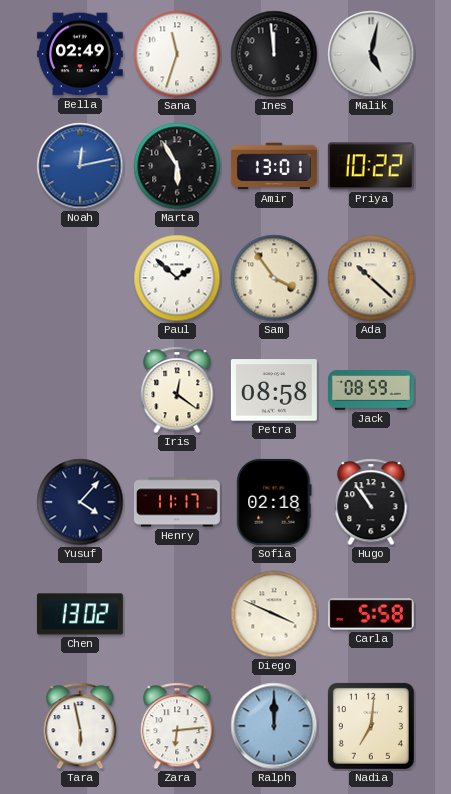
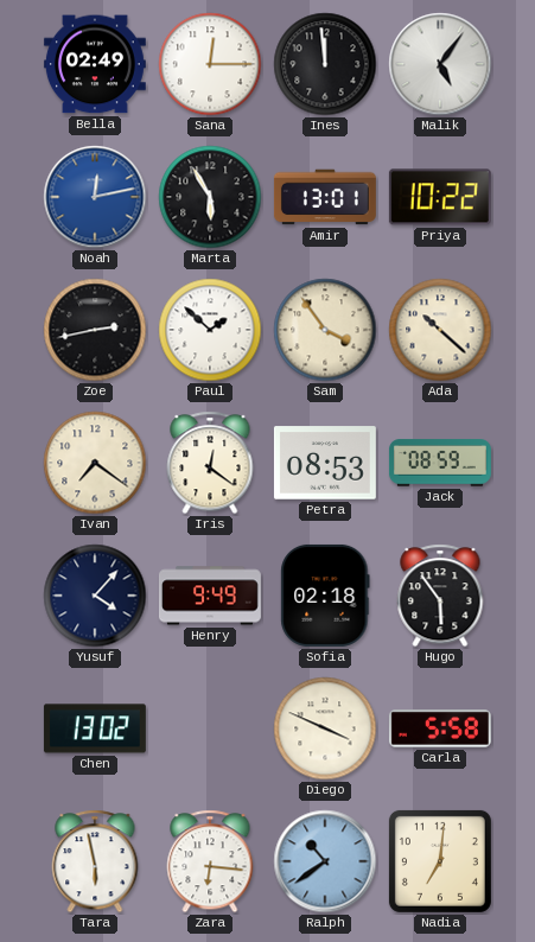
Sana: 11:33 -> 12:15 (210, 64)
Malik: 5:02 -> 5:06 (440, 64)
Zoe: none -> 2:43 (95, 330)
Ivan: none -> 7:21 (95, 463)
Petra: 08:58 -> 08:53 (325, 463)
Henry: 11:17 -> 9:49 (210, 596)
Hugo: 10:54 -> 5:54 (440, 596)
Zara: 6:14 -> 6:16 (210, 861)
Ralph: 12:00 -> 10:39 (325, 861)
